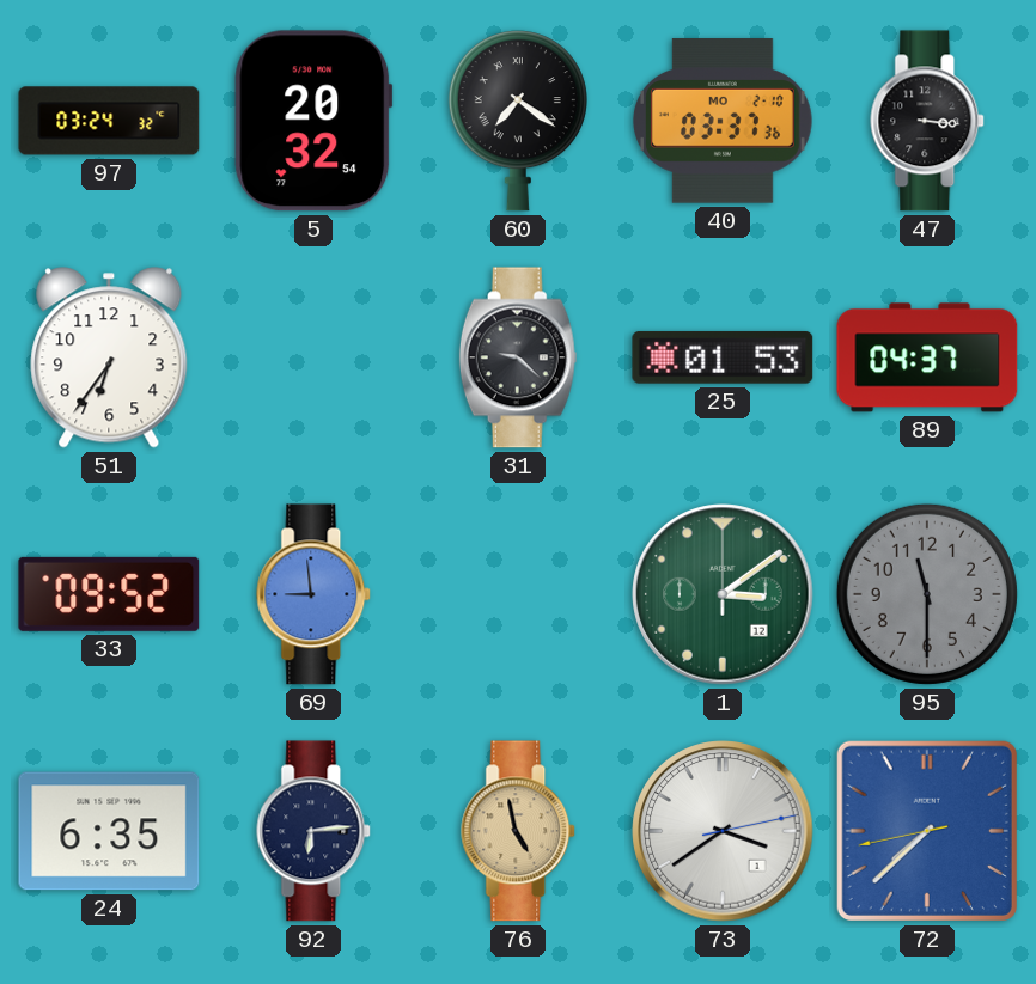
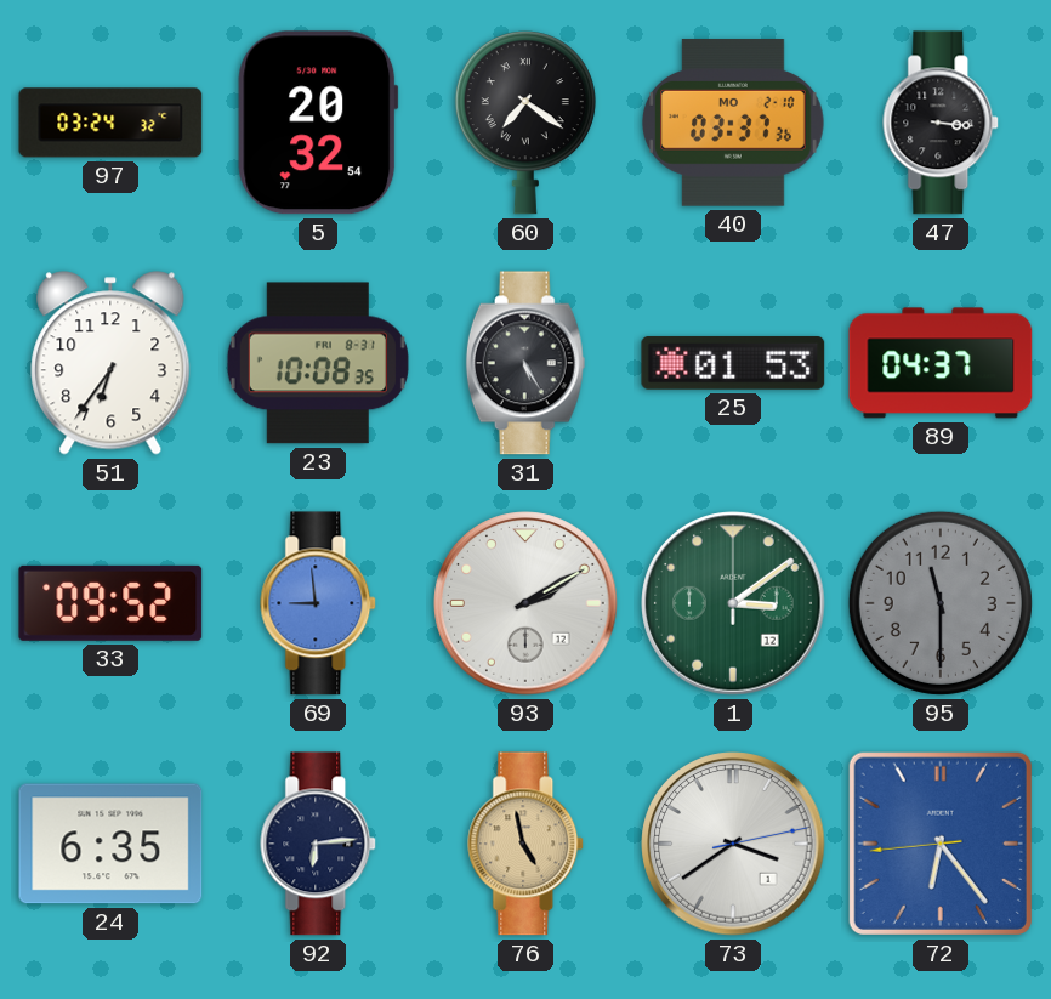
23: none -> 10:08 (318, 363)
31: 9:22 -> 5:25 (525, 363)
93: none -> 2:10 (525, 603)
72: 7:37 -> 6:23 (941, 844)
